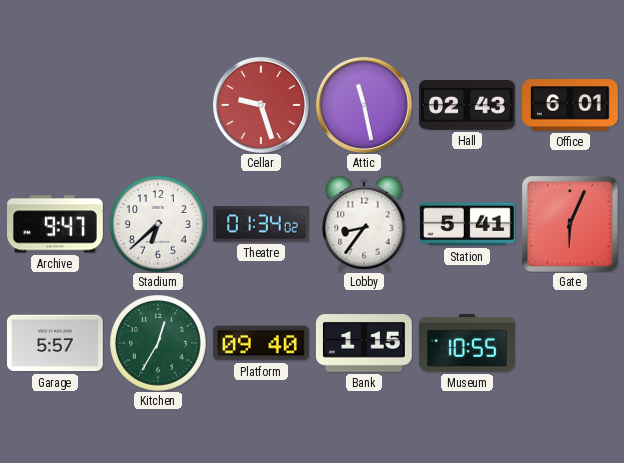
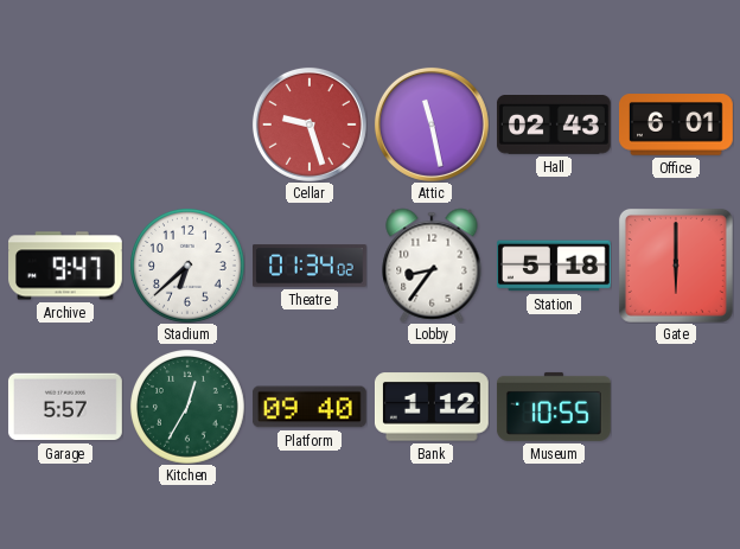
Station: 5:41 -> 5:18 (554, 266)
Gate: 6:04 -> 6:00 (676, 266)
Bank: 1:15 -> 1:12 (432, 407)
